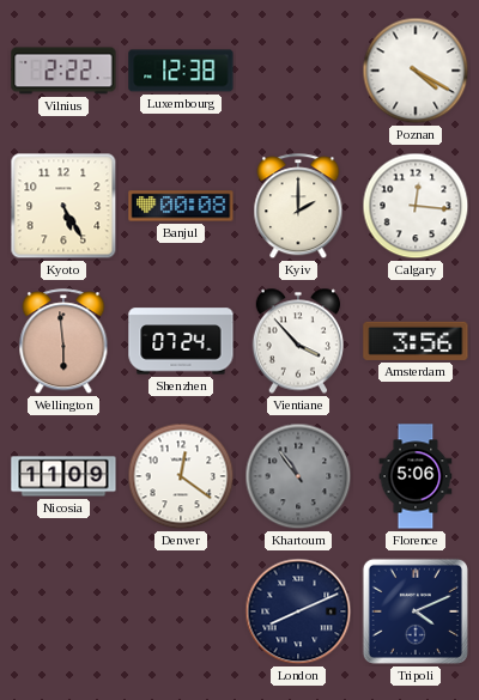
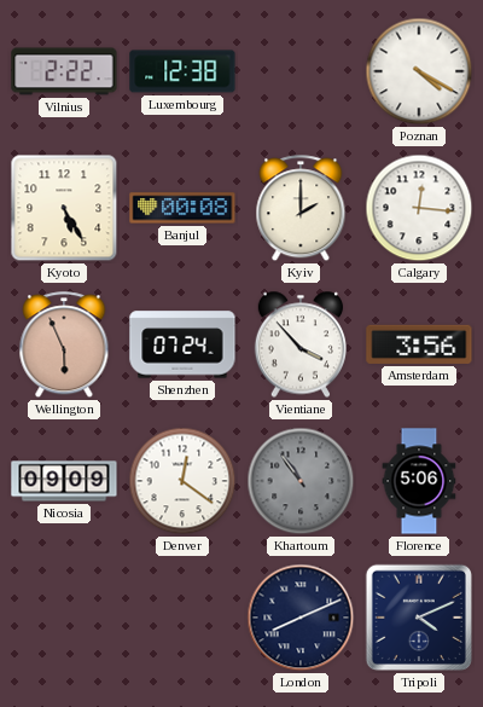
Wellington: 5:59 -> 5:56 (64, 346)
Nicosia: 11:09 -> 09:09 (64, 481)
